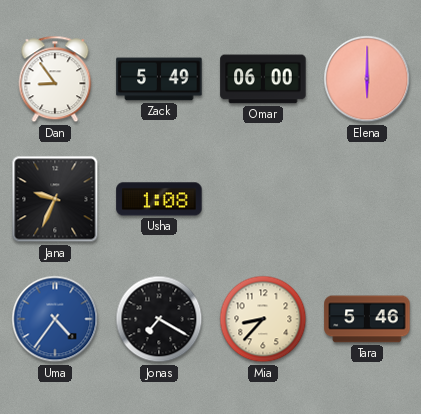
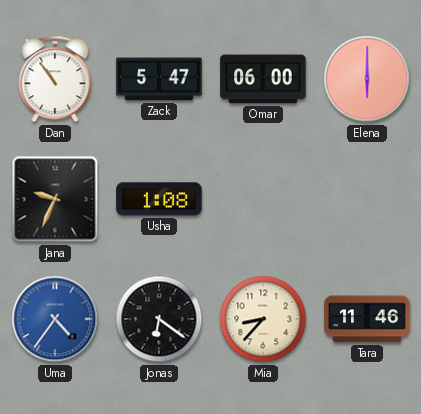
Dan: 8:54 -> 10:54 (55, 79)
Zack: 5:49 -> 5:47 (159, 79)
Jonas: 7:20 -> 6:21 (159, 319)
Tara: 5:46 -> 11:46 (367, 319)
